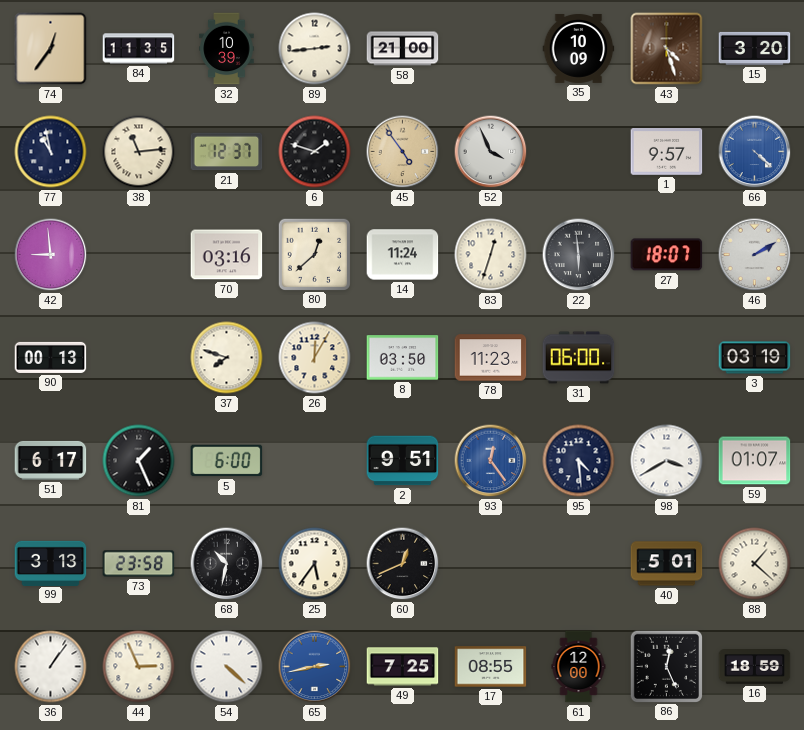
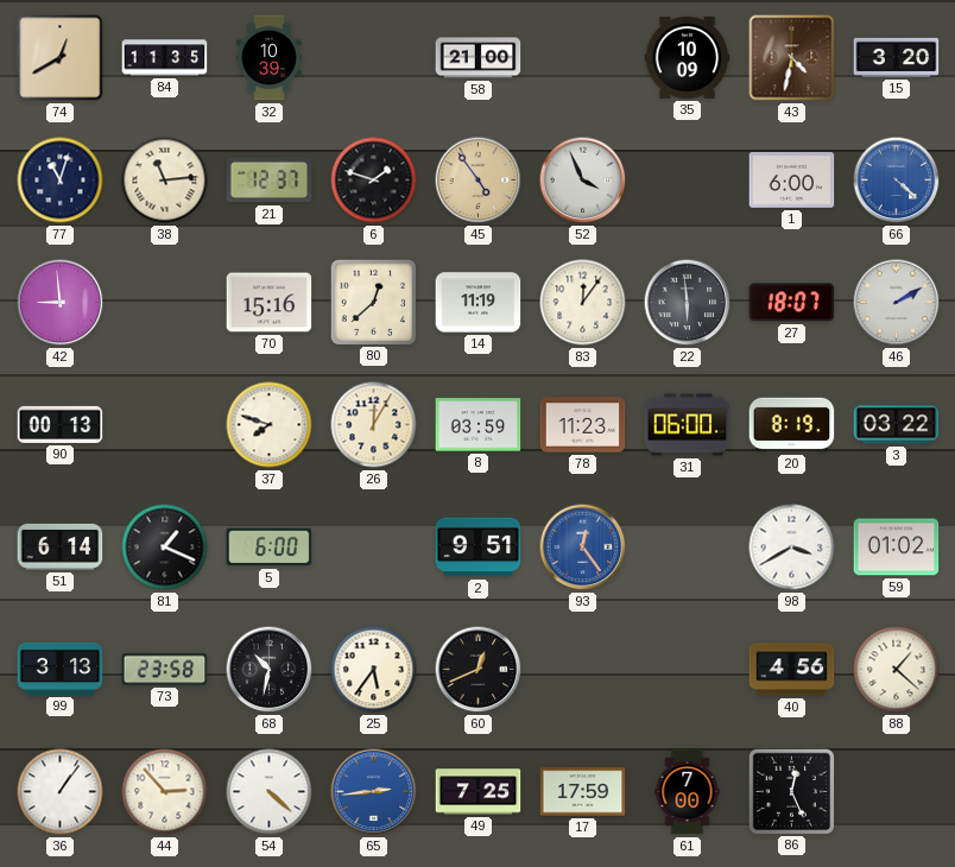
74: 12:36 -> 12:40 (61, 58)
89: 2:44 -> none (315, 49)
43: 4:27 -> 4:32 (792, 58)
77: 10:58 -> 11:03 (61, 181)
1: 9:57 -> 6:00 (792, 181)
70: 03:16 -> 15:16 (270, 303)
14: 11:24 -> 11:19 (479, 303)
83: 12:33 -> 12:06 (583, 303)
8: 03:50 -> 03:59 (479, 425)
20: none -> 8:19 (792, 425)
3: 03:19 -> 03:22 (897, 425)
51: 6:17 -> 6:14 (61, 546)
81: 1:26 -> 1:19 (165, 548)
95: 4:29 -> none (579, 461)
59: 01:07 -> 01:02 (897, 548)
40: 5:01 -> 4:56 (792, 670)
44: 2:56 -> 2:53 (165, 792)
65: 2:43 -> 2:44 (374, 792)
17: 08:55 -> 17:59 (583, 792)
61: 12:00 -> 7:00 (688, 792)
16: 18:59 -> none (755, 667)
